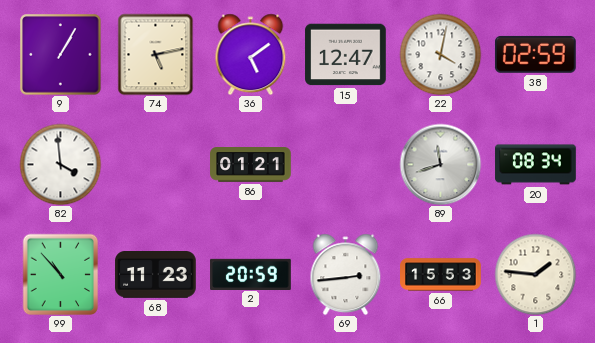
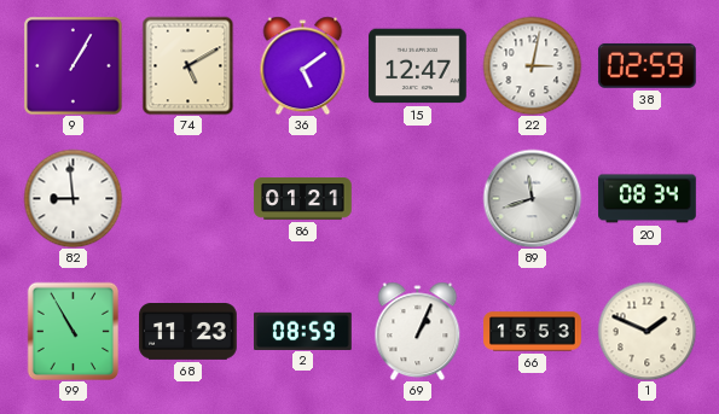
74: 5:13 -> 5:10 (189, 65)
22: 4:02 -> 3:02 (532, 65)
82: 3:59 -> 8:59 (73, 198)
99: 10:53 -> 10:55 (74, 331)
2: 20:59 -> 08:59 (303, 331)
69: 2:44 -> 1:04 (418, 331)
1: 1:46 -> 1:49 (646, 331)
